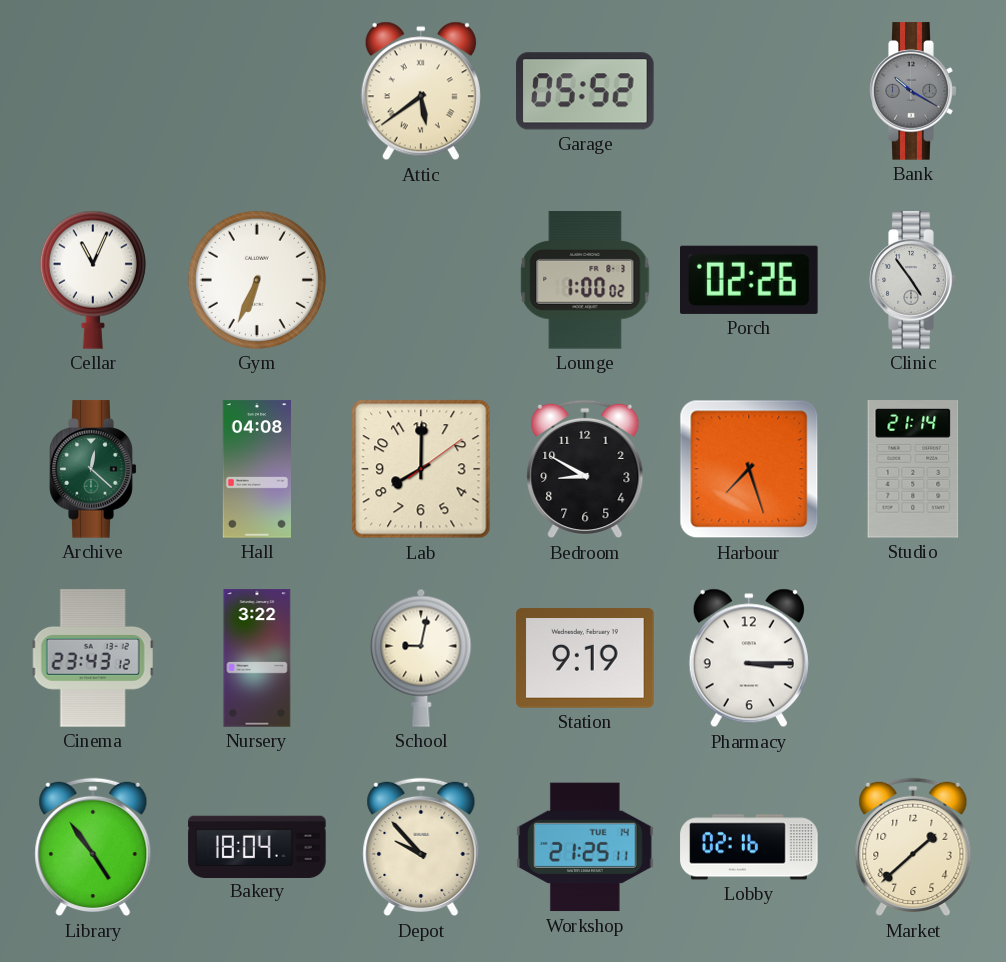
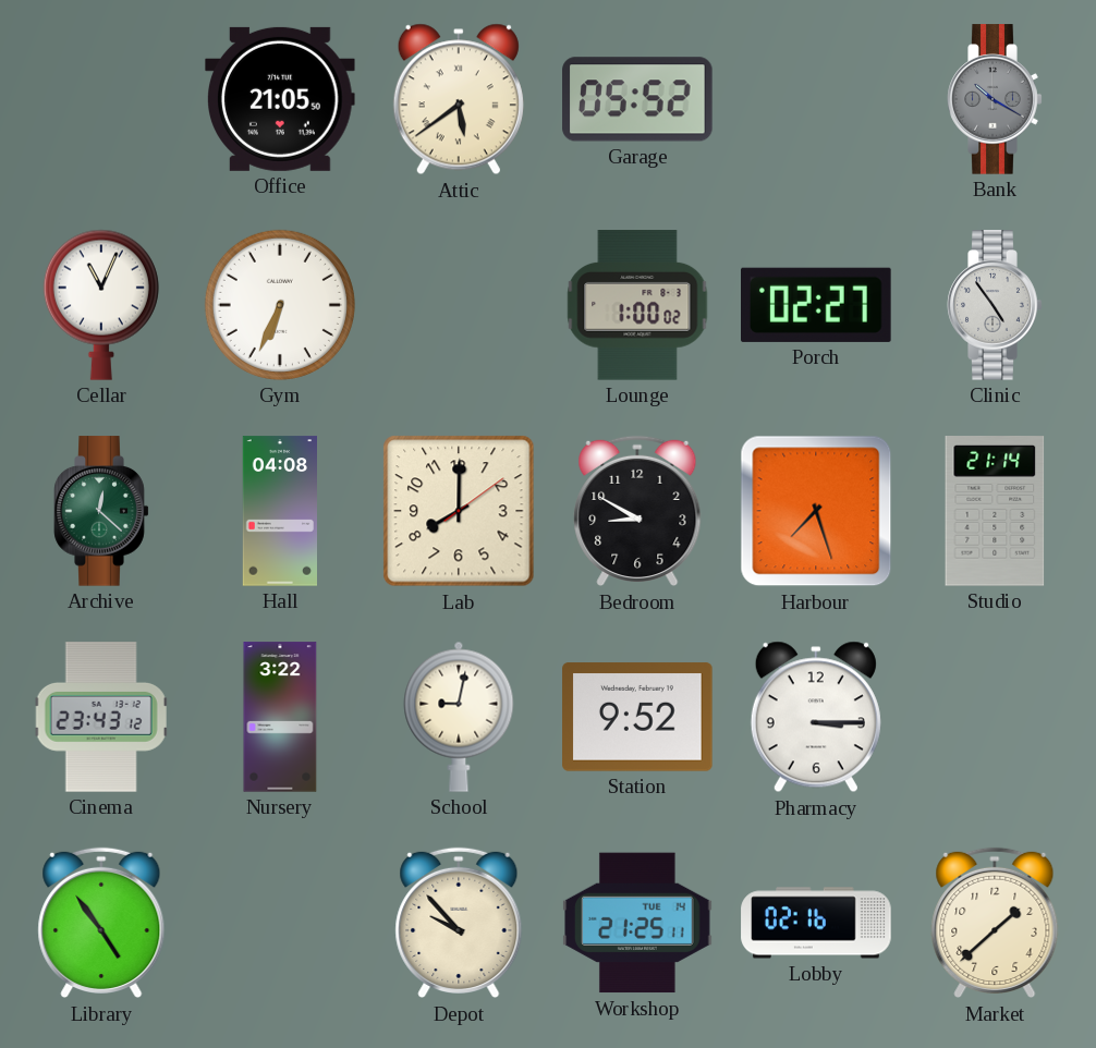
Office: none -> 21:05 (280, 99)
Porch: 02:26 -> 02:27 (817, 305)
Station: 9:19 -> 9:52 (637, 717)
Bakery: 18:04 -> none (257, 846)
